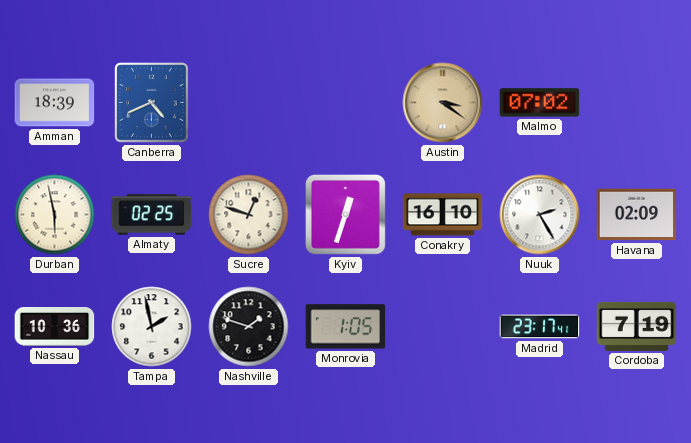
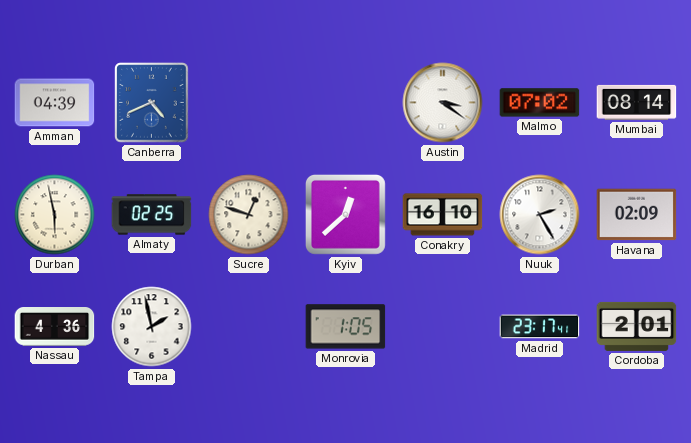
Amman: 18:39 -> 04:39 (55, 103)
Austin dial: champagne -> white (443, 103)
Mumbai: none -> 08:14 (637, 102)
Kyiv: 12:33 -> 12:38 (345, 214)
Nassau: 10:36 -> 4:36 (55, 327)
Nashville: 1:48 -> none (249, 327)
Cordoba: 7:19 -> 2:01 (637, 326)
